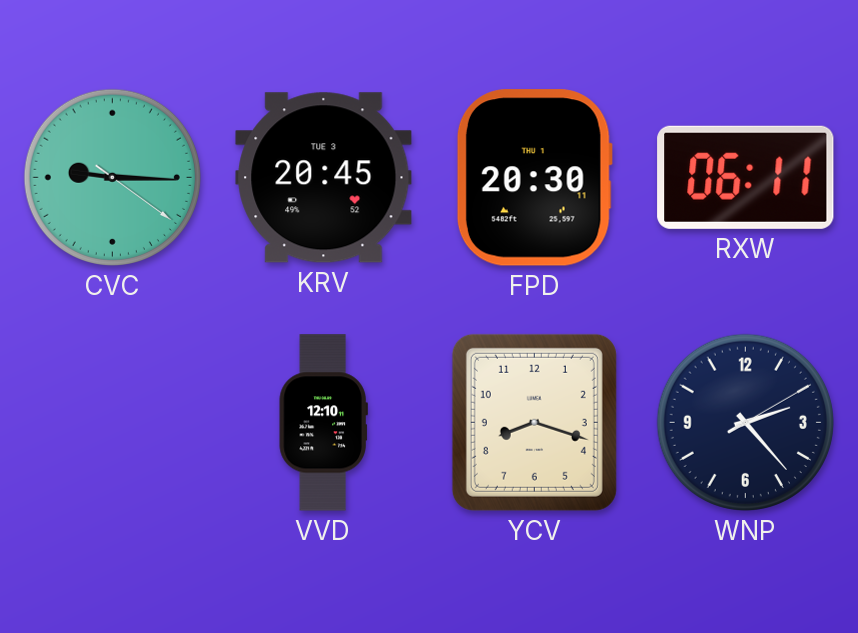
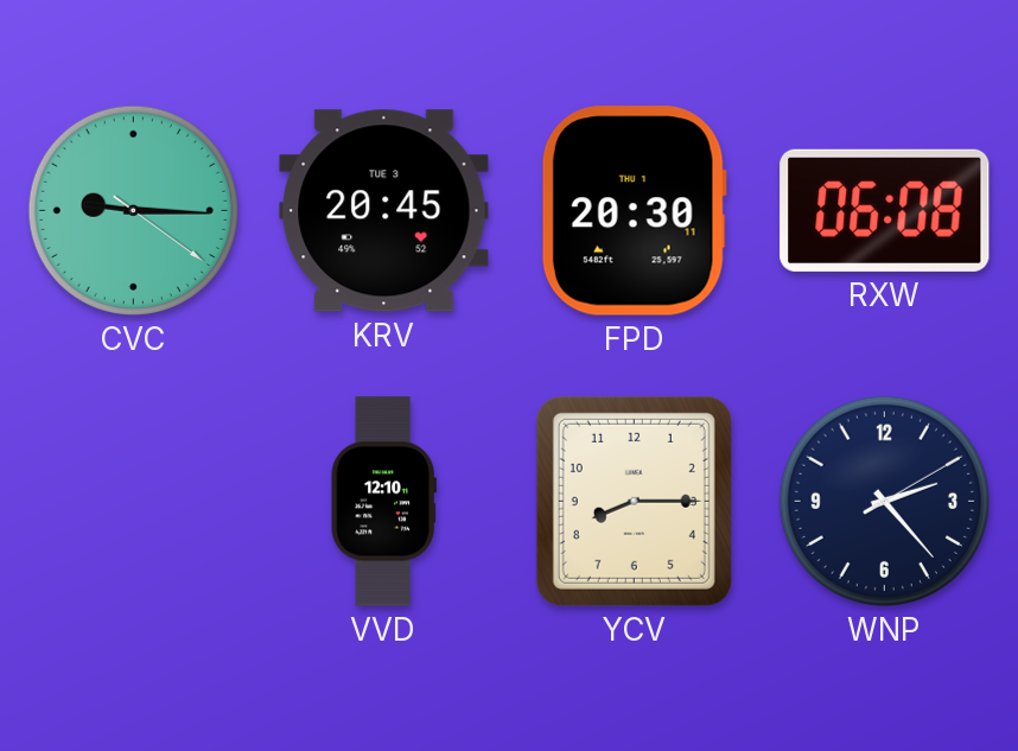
RXW: 06:11 -> 06:08 (885, 210)
YCV: 8:18 -> 8:15 (634, 501)
